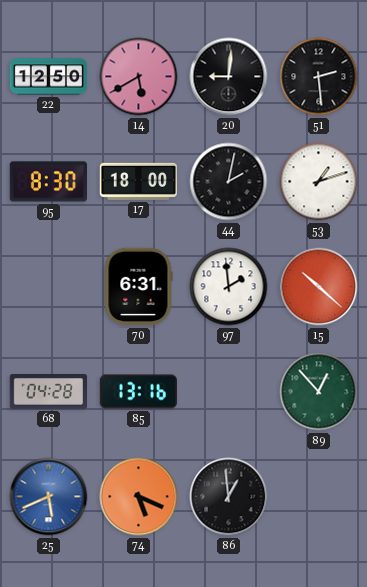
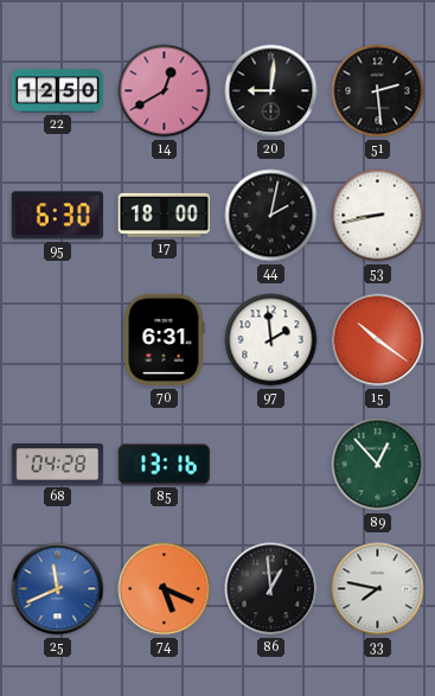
14: 5:40 -> 12:40 (165, 91)
95: 8:30 -> 6:30 (57, 216)
53: 1:12 -> 8:43 (378, 216)
15: 10:22 -> 10:21 (378, 340)
25: 5:41 -> 11:41 (58, 589)
33: none -> 7:47 (378, 589)
